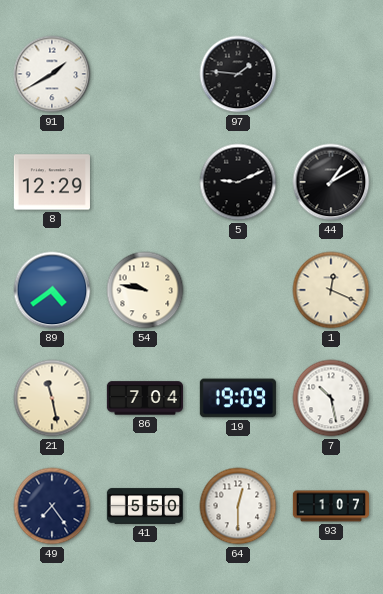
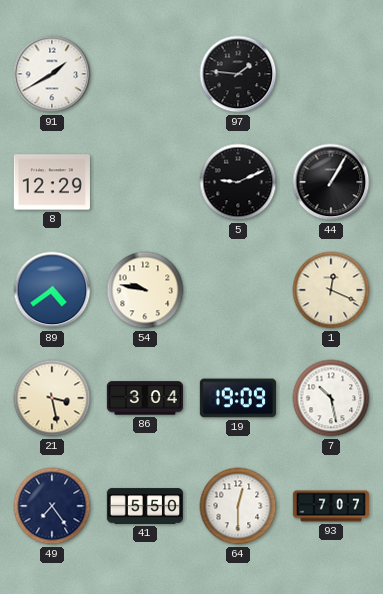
44: 1:10 -> 1:05 (331, 182)
21: 11:28 -> 3:28 (52, 398)
86: 7:04 -> 3:04 (145, 398)
93: 1:07 -> 7:07 (331, 506)
